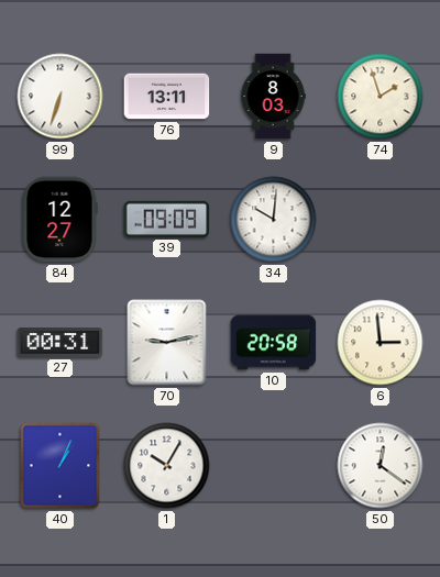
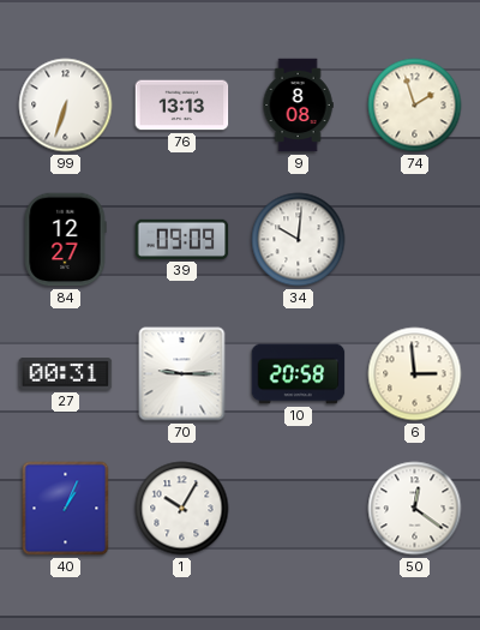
76: 13:11 -> 13:13 (182, 106)
9: 8:03 -> 8:08 (298, 106)
70: 9:13 -> 9:15 (182, 374)
